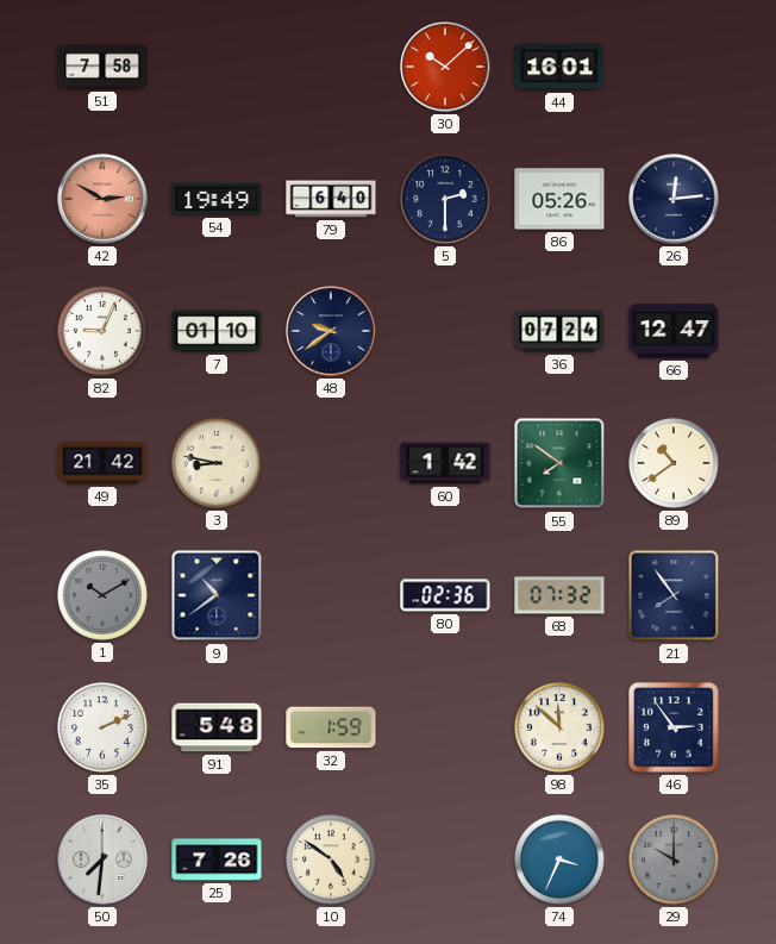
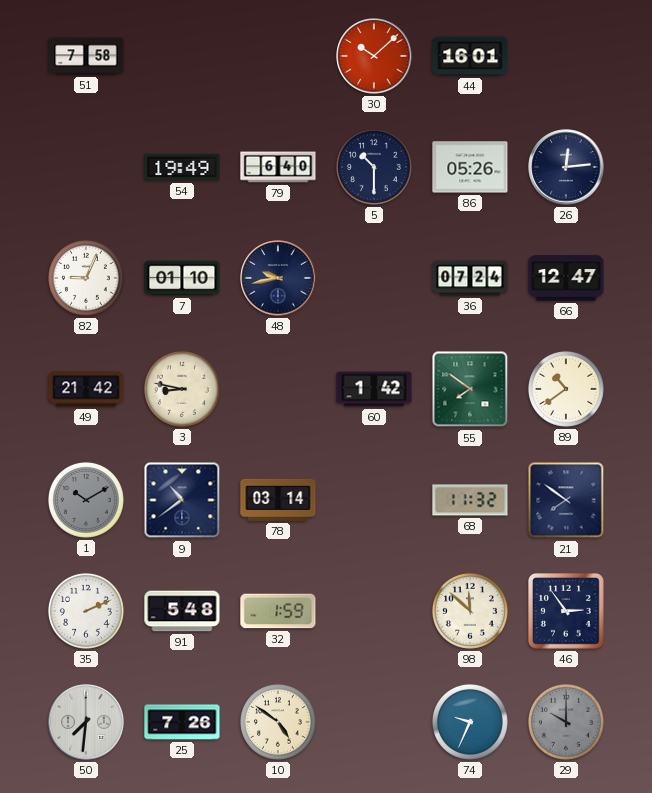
42: 2:50 -> none (102, 199)
5: 2:30 -> 10:30 (374, 167)
48: 9:39 -> 9:43 (278, 278)
78: none -> 03:14 (278, 500)
80: 02:36 -> none (445, 595)
68: 07:32 -> 11:32 (470, 500)
21: 7:54 -> 7:51 (566, 500)
74: 3:34 -> 9:34 (470, 722)
